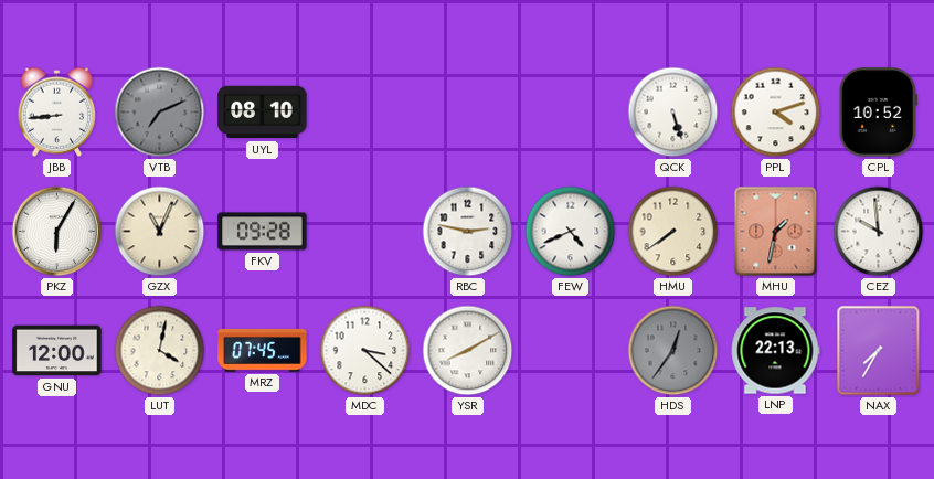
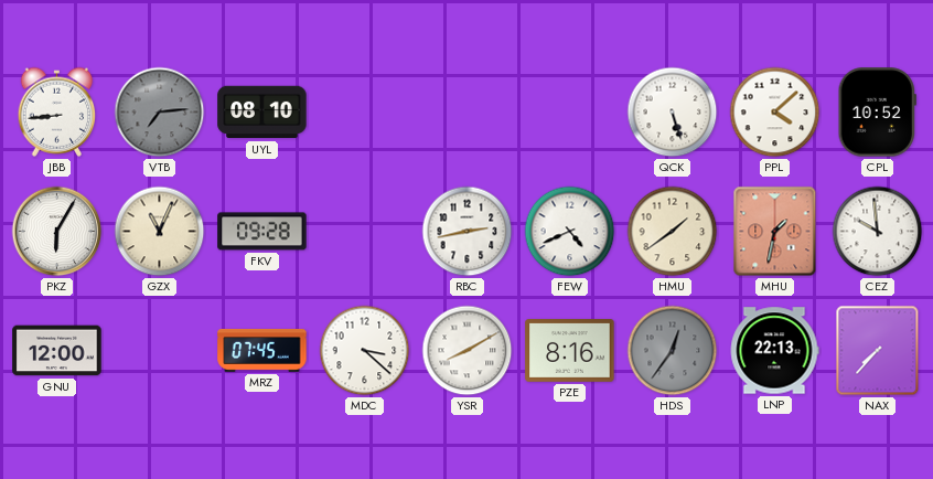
VTB: 7:11 -> 7:14 (160, 113)
PPL: 4:12 -> 4:08 (775, 113)
RBC: 2:47 -> 2:43 (468, 232)
HMU: 7:39 -> 1:39 (673, 232)
LUT: 4:02 -> none (160, 351)
PZE: none -> 8:16 (570, 351)
NAX: 7:35 -> 7:37 (878, 351)
